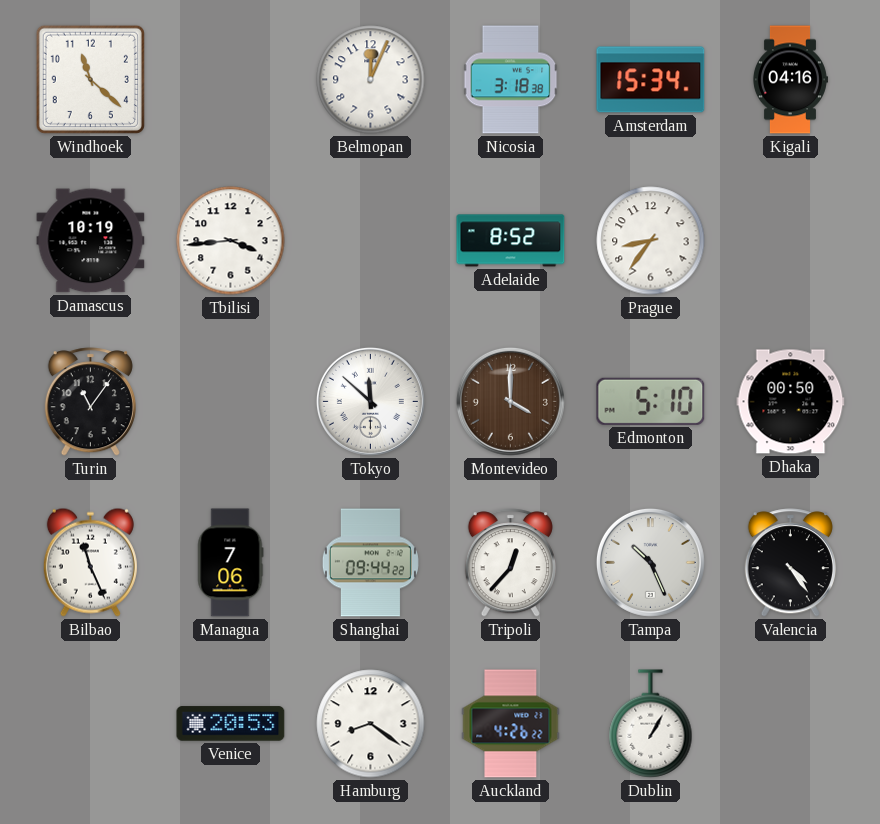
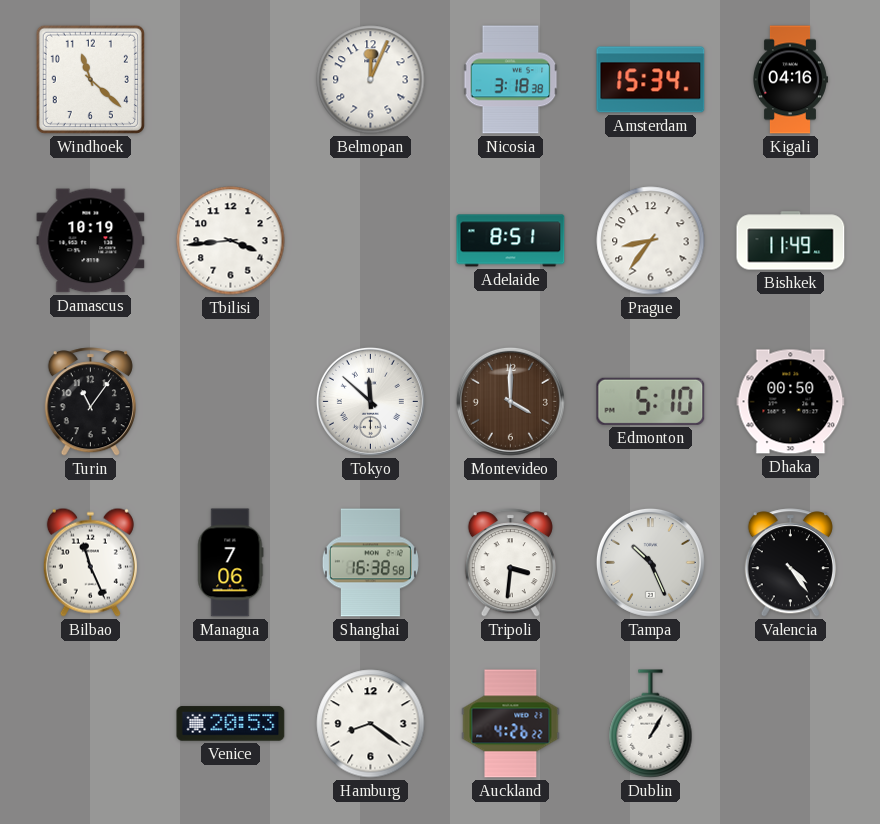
Adelaide: 8:52 -> 8:51 (511, 241)
Bishkek: none -> 11:49 (791, 241)
Shanghai: 09:44 -> 16:38 (370, 563)
Tripoli: 12:37 -> 3:31 (510, 563)
